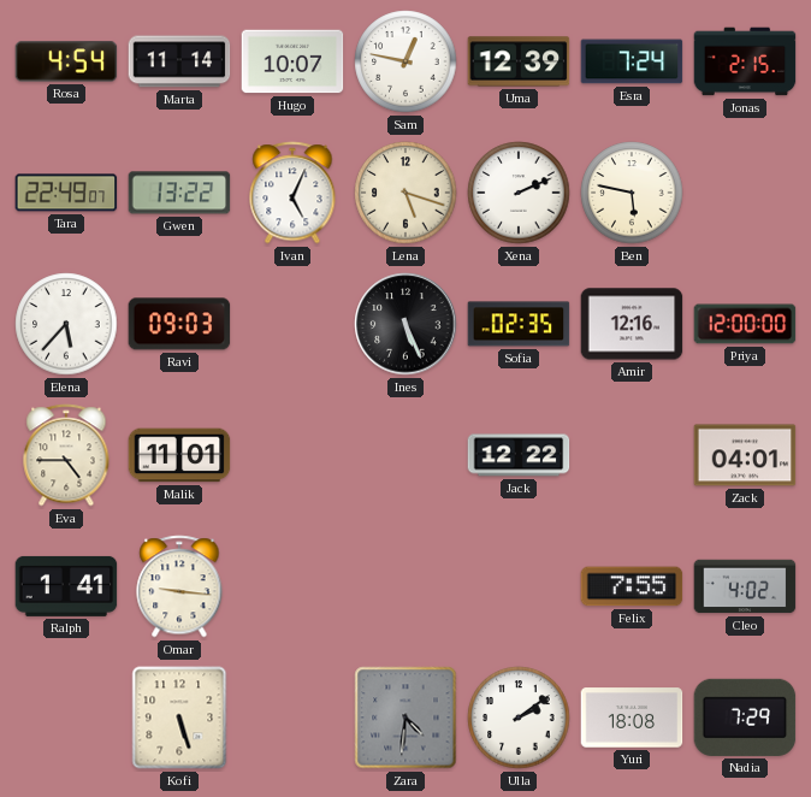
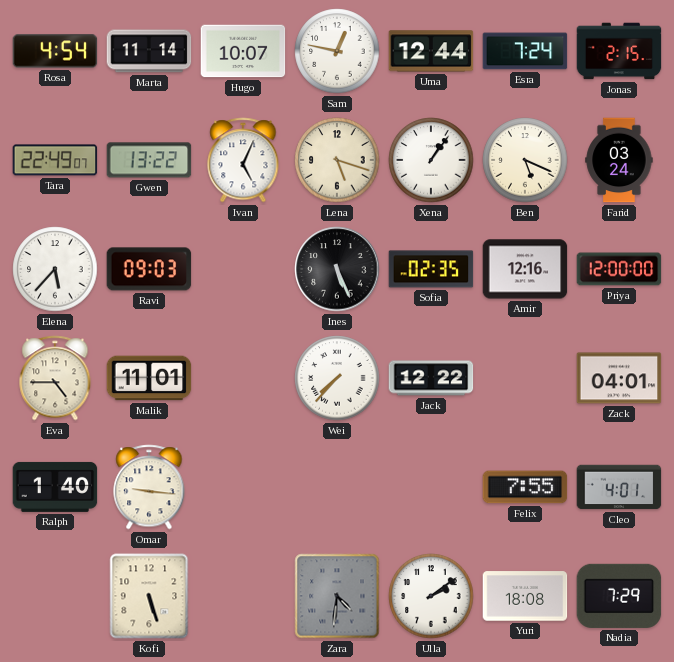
Uma: 12:39 -> 12:44 (431, 51)
Xena: 2:11 -> 1:06 (431, 160)
Ben: 5:47 -> 5:19 (525, 160)
Farid: none -> 03:24 (619, 160)
Wei: none -> 7:37 (337, 378)
Ralph: 1:41 -> 1:40 (55, 487)
Cleo: 4:02 -> 4:01 (619, 487)
